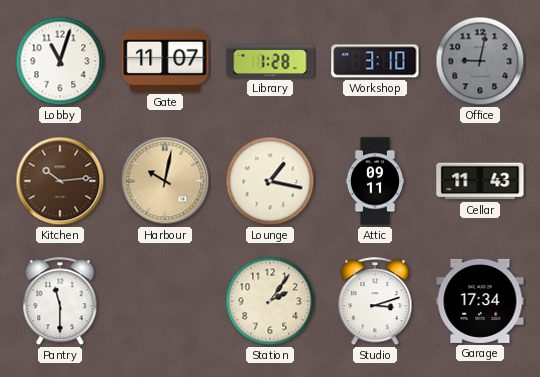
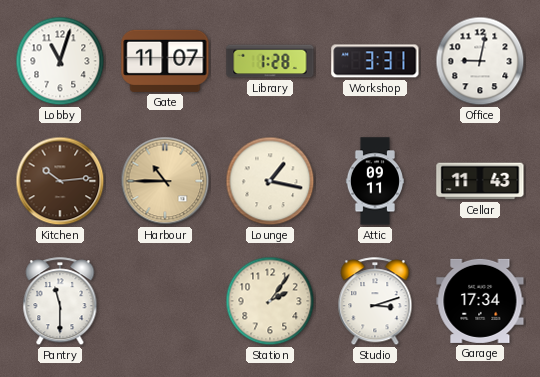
Workshop: 3:10 -> 3:31 (375, 61)
Office dial: grey -> white (480, 61)
Harbour: 10:02 -> 10:45 (165, 181)
